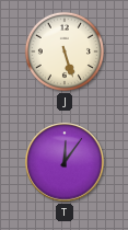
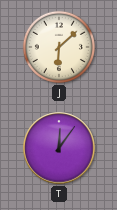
J: 5:27 -> 6:08 (59, 47)
